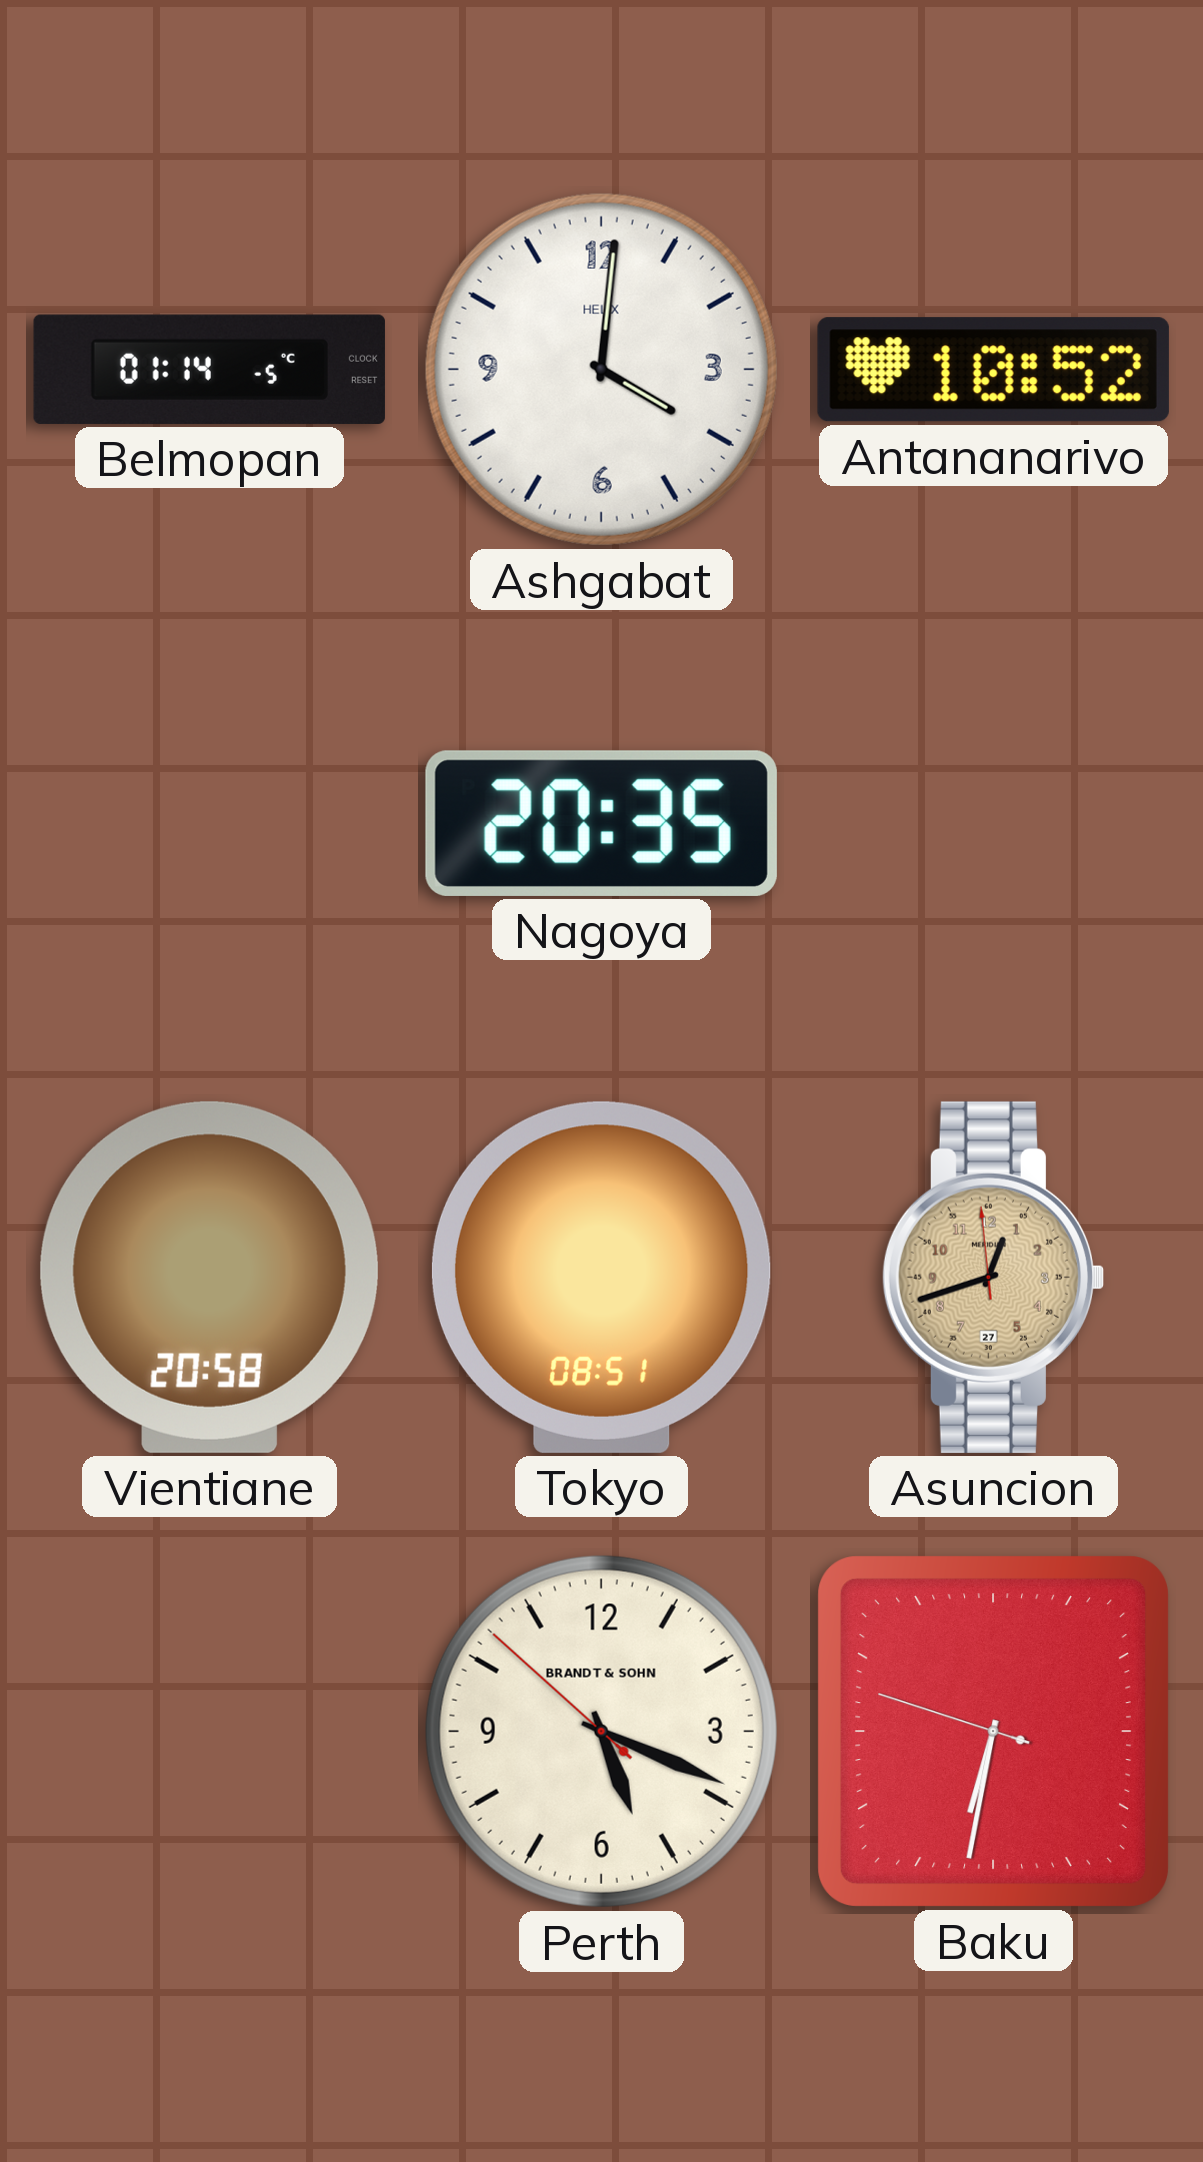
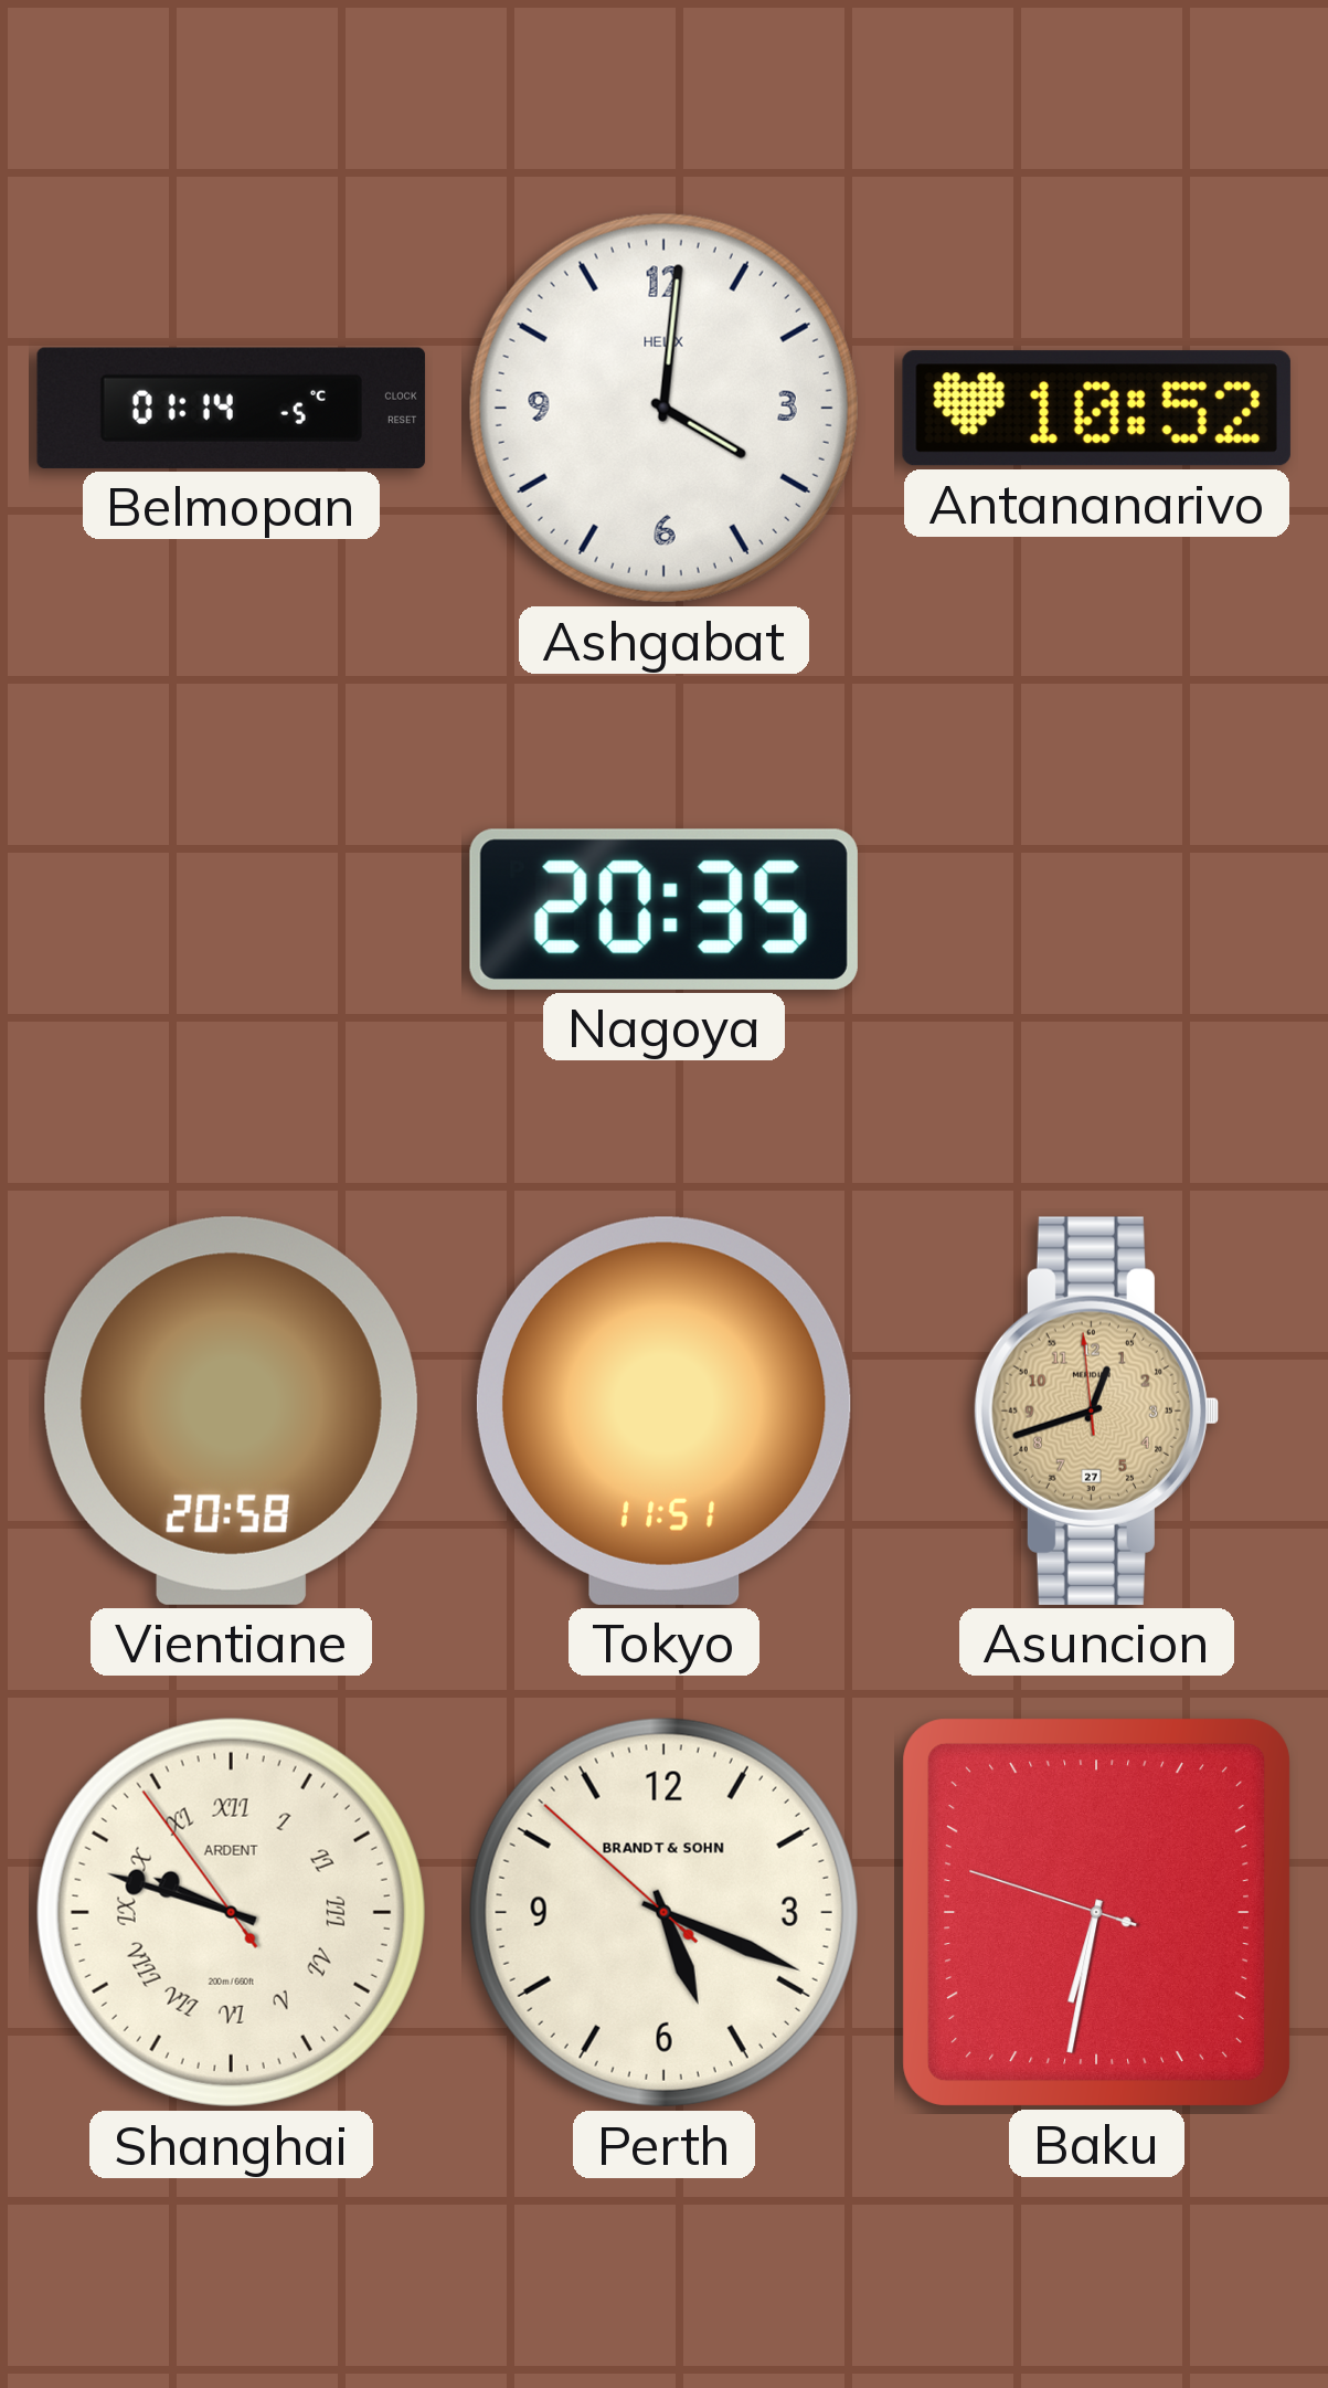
Tokyo: 08:51 -> 11:51 (663, 1410)
Shanghai: none -> 9:47 (231, 1912)
